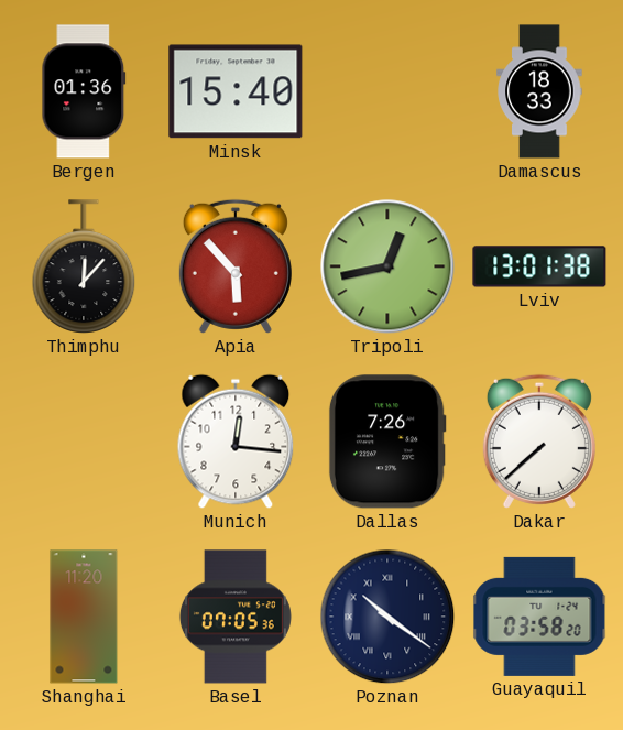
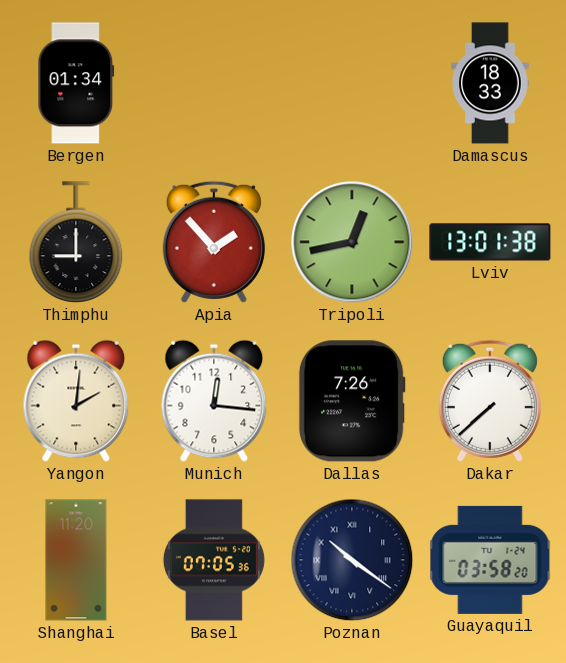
Bergen: 01:36 -> 01:34 (76, 83)
Minsk: 15:40 -> none (236, 91)
Thimphu: 12:07 -> 9:00 (76, 242)
Apia: 5:53 -> 1:53 (214, 242)
Yangon: none -> 2:01 (76, 401)
